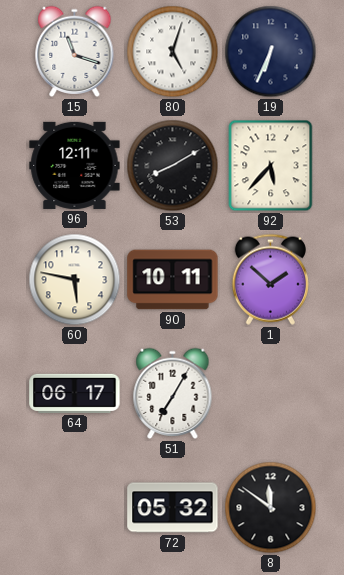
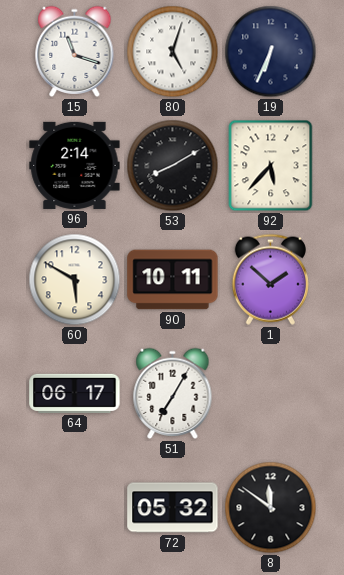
96: 12:11 -> 2:14 (75, 165)
60: 5:47 -> 5:50 (75, 280)
